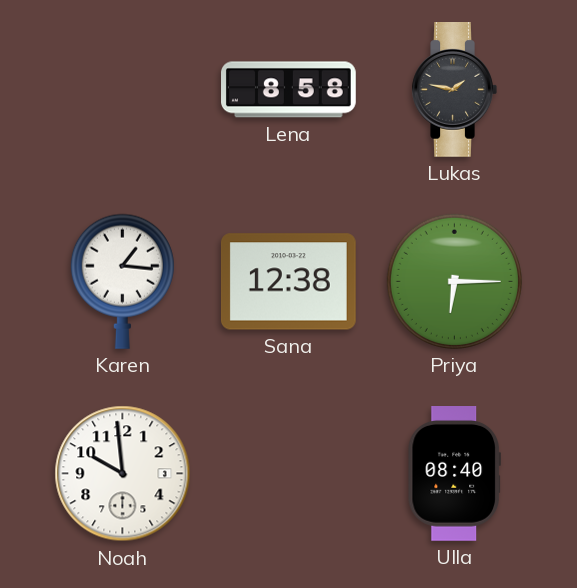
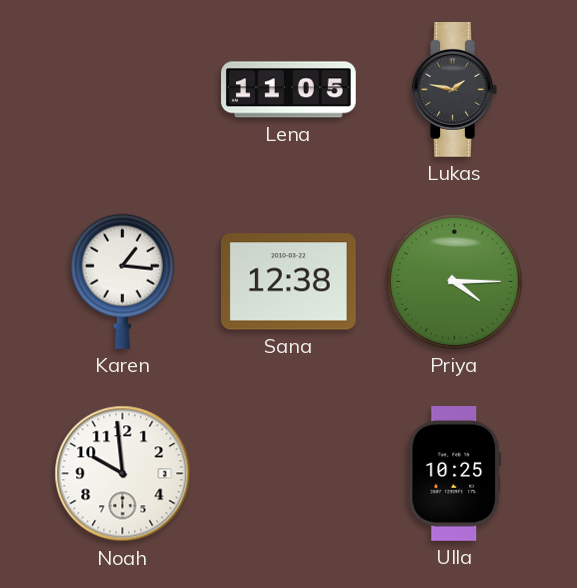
Lena: 8:58 -> 11:05 (289, 90)
Priya: 6:15 -> 4:15 (454, 281)
Ulla: 08:40 -> 10:25 (454, 474)
